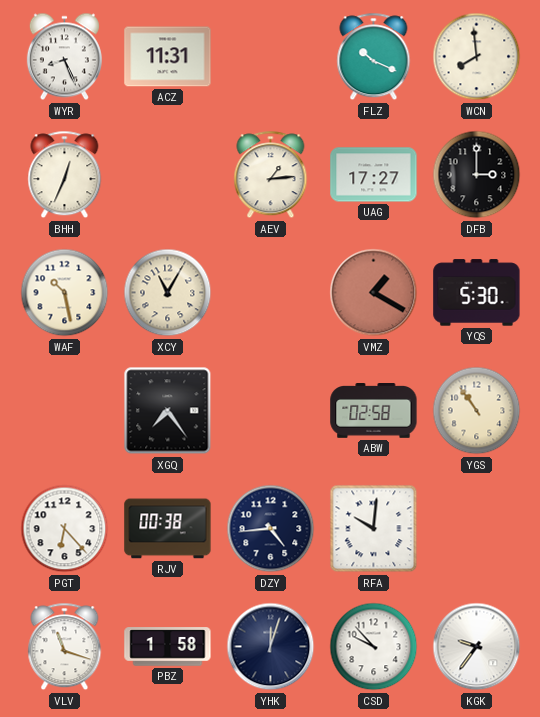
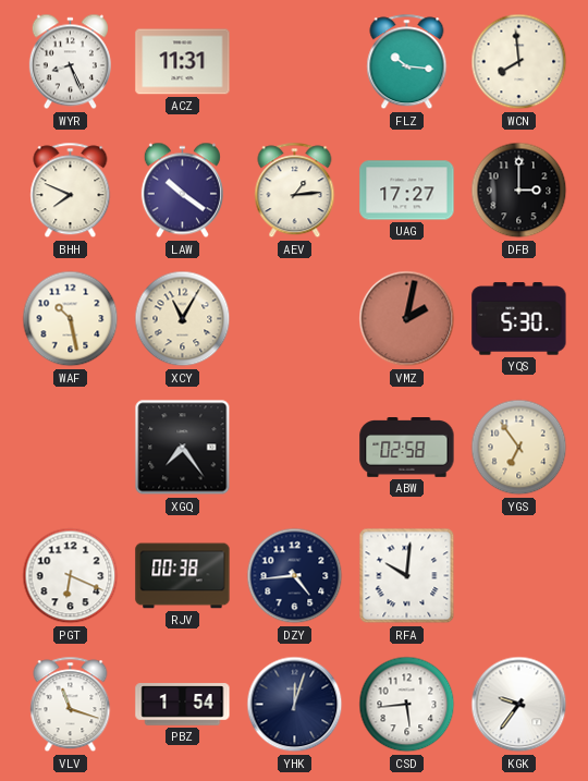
FLZ: 10:19 -> 10:16 (407, 62)
BHH: 12:34 -> 7:49 (71, 191)
LAW: none -> 10:21 (182, 191)
VMZ: 1:20 -> 2:02 (407, 319)
YGS: 10:54 -> 6:54 (519, 448)
PGT: 6:23 -> 6:19 (71, 576)
PBZ: 1:58 -> 1:54 (183, 705)
CSD: 9:53 -> 5:44 (407, 705)
